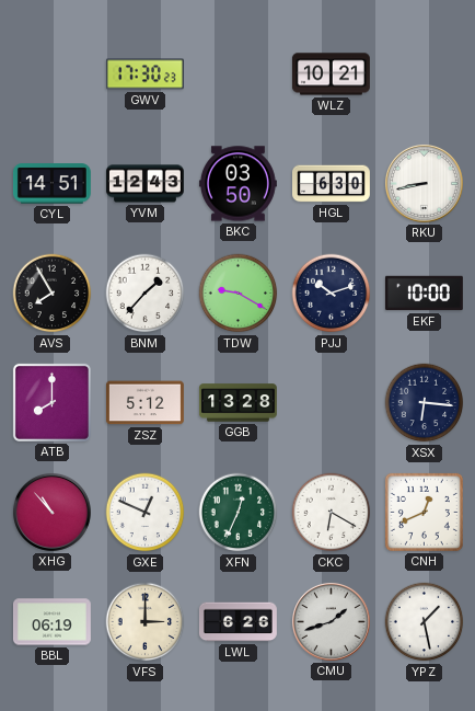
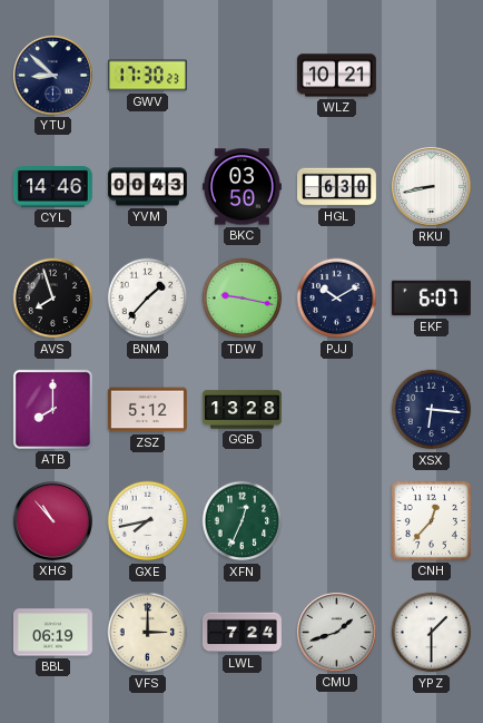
YTU: none -> 8:52 (52, 75)
CYL: 14:51 -> 14:46 (52, 187)
YVM: 12:43 -> 00:43 (147, 187)
AVS: 7:55 -> 7:57 (53, 299)
TDW: 9:20 -> 9:17 (243, 299)
PJJ: 10:12 -> 10:10 (337, 299)
EKF: 10:00 -> 6:07 (431, 299)
GXE: 12:49 -> 7:43 (148, 521)
CKC: 6:20 -> none (332, 513)
CNH: 12:41 -> 12:37 (431, 520)
LWL: 6:26 -> 7:24 (241, 633)
YPZ: 1:28 -> 1:30 (432, 633)
